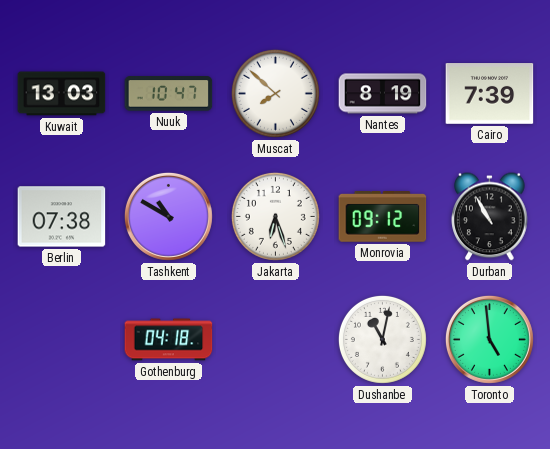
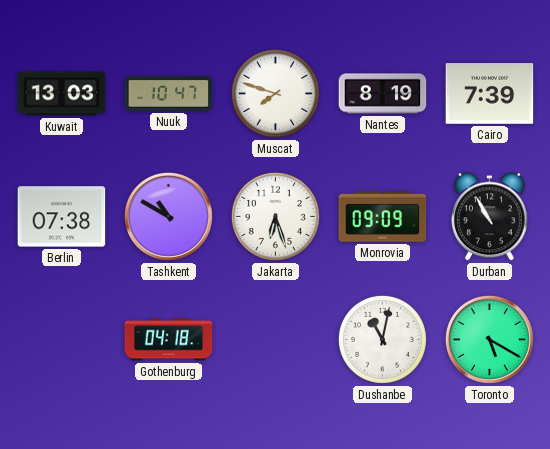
Muscat: 7:52 -> 7:48 (275, 93)
Monrovia: 09:12 -> 09:09 (383, 217)
Toronto: 4:59 -> 5:20 (489, 339)
